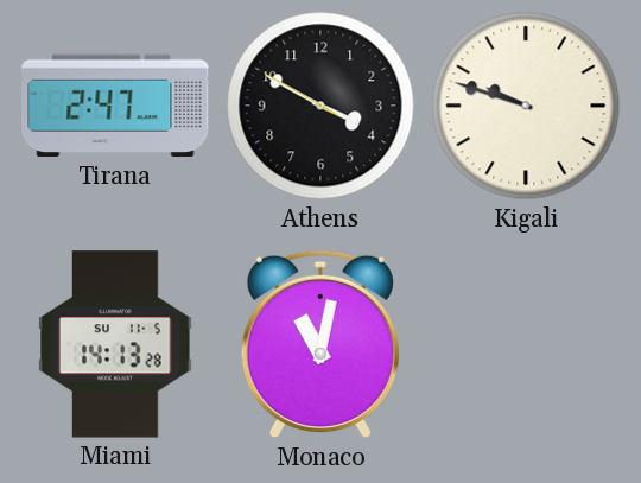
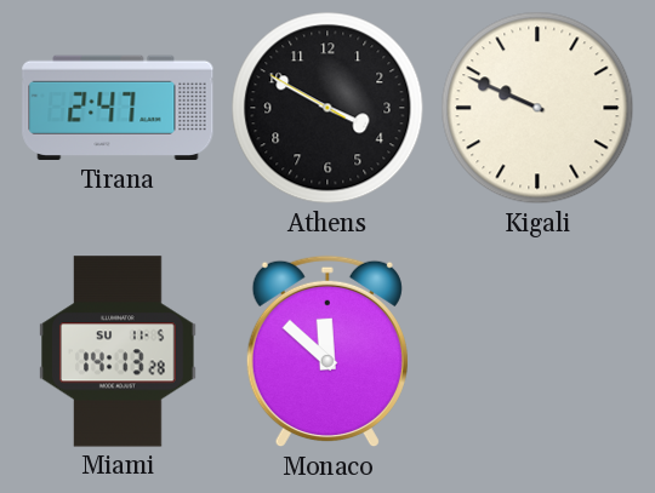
Kigali: 9:48 -> 9:49 (537, 108)
Monaco: 11:02 -> 11:52 (327, 351)
